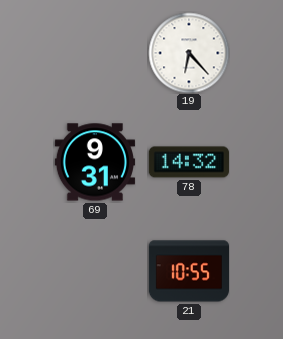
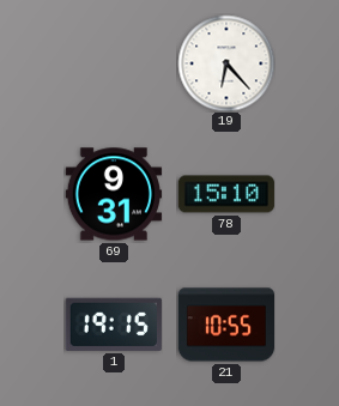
78: 14:32 -> 15:10 (226, 194)
1: none -> 19:15 (114, 325)
